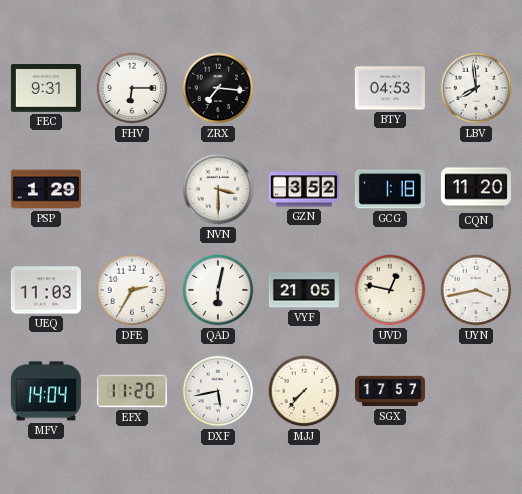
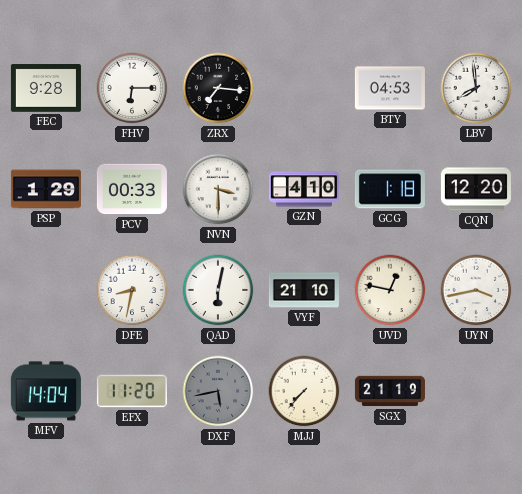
FEC: 9:31 -> 9:28 (46, 88)
PCV: none -> 00:33 (132, 189)
GZN: 3:52 -> 4:10 (304, 189)
CQN: 11:20 -> 12:20 (476, 189)
UEQ: 11:03 -> none (46, 290)
DFE: 2:35 -> 8:32 (132, 290)
VYF: 21:05 -> 21:10 (304, 290)
DXF dial: white -> grey (218, 391)
SGX: 17:57 -> 21:19 (390, 391)
